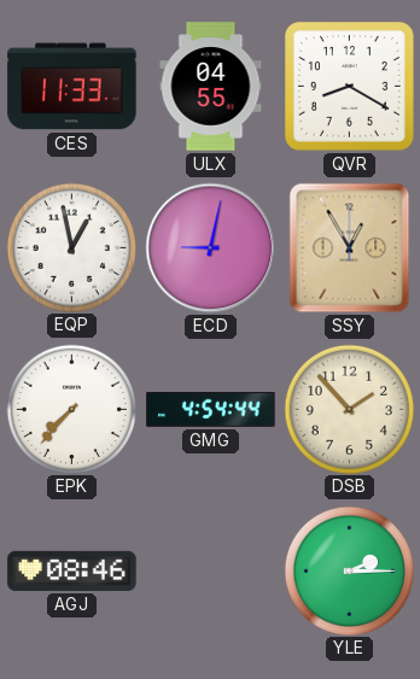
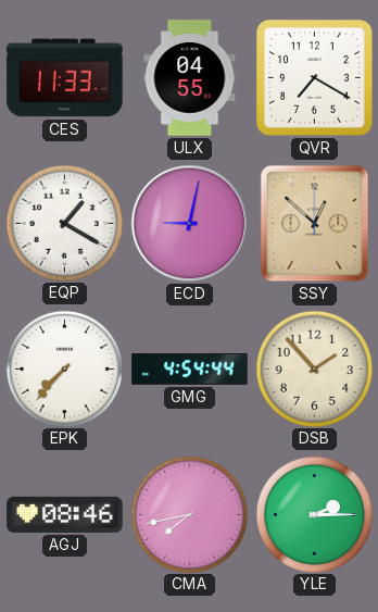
QVR: 8:20 -> 7:20 (315, 78)
EQP: 12:58 -> 1:20 (64, 223)
SSY: 12:55 -> 12:52 (315, 224)
CMA: none -> 7:43 (189, 514)
